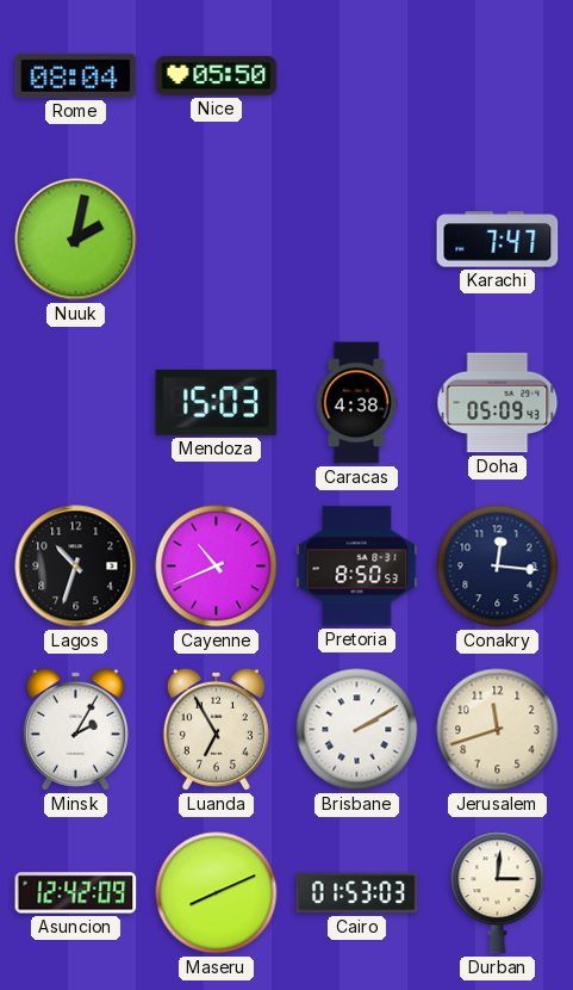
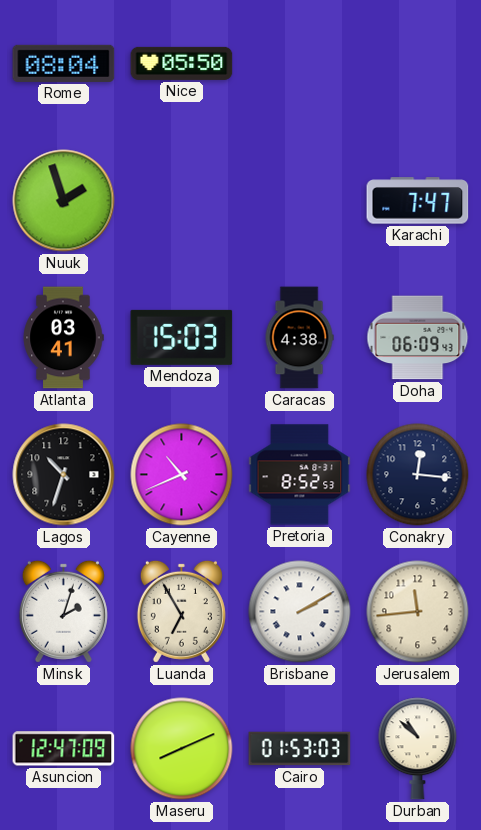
Nuuk: 2:02 -> 1:57 (64, 201)
Atlanta: none -> 03:41 (63, 338)
Doha: 05:09 -> 06:09 (418, 338)
Pretoria: 8:50 -> 8:52 (300, 475)
Minsk: 2:05 -> 2:03 (63, 611)
Jerusalem: 11:42 -> 11:44 (418, 612)
Asuncion: 12:42 -> 12:47 (64, 749)
Durban: 3:01 -> 10:52 (418, 749)
